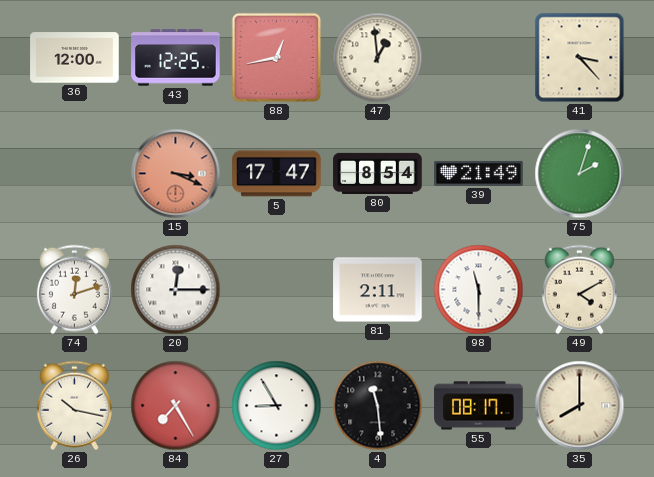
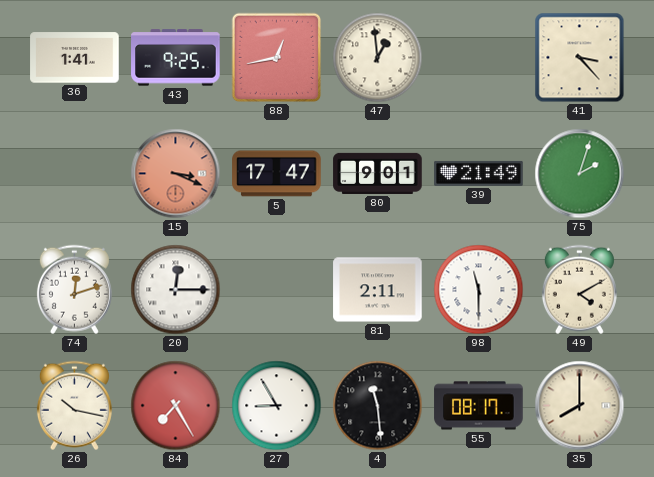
36: 12:00 -> 1:41 (75, 58)
43: 12:25 -> 9:25 (176, 58)
80: 8:54 -> 9:01 (378, 173)
